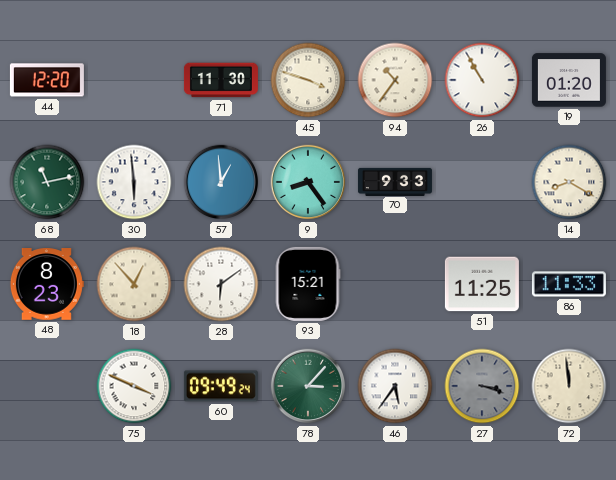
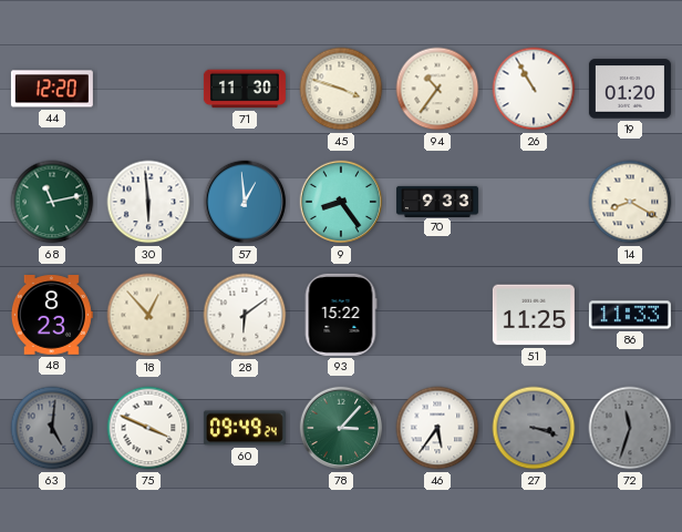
93: 15:21 -> 15:22 (341, 315)
63: none -> 5:01 (52, 428)
72: 11:59 -> 11:33 (630, 428)
72 dial: cream -> grey (630, 428)
